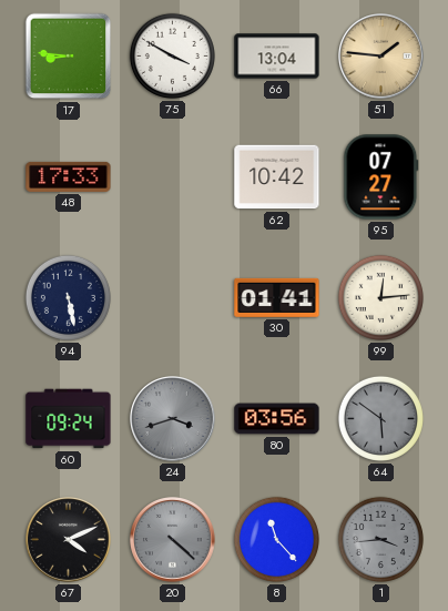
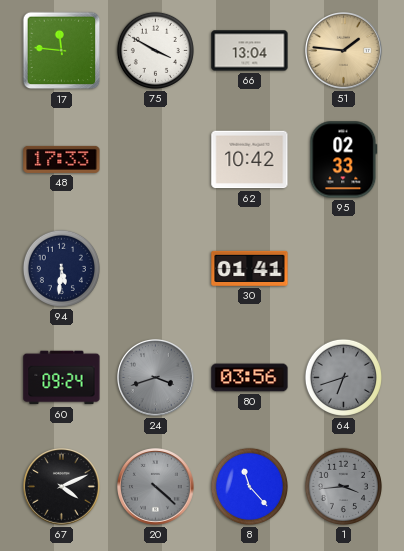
17: 8:46 -> 11:46 (62, 51)
95: 07:27 -> 02:33 (344, 160)
94: 5:28 -> 5:31 (61, 268)
99: 12:14 -> none (380, 297)
64: 5:51 -> 6:42 (343, 377)
